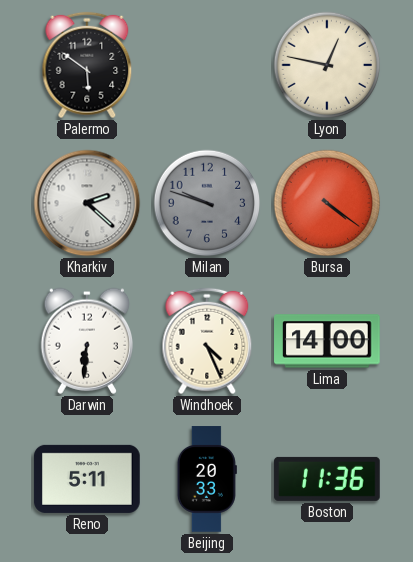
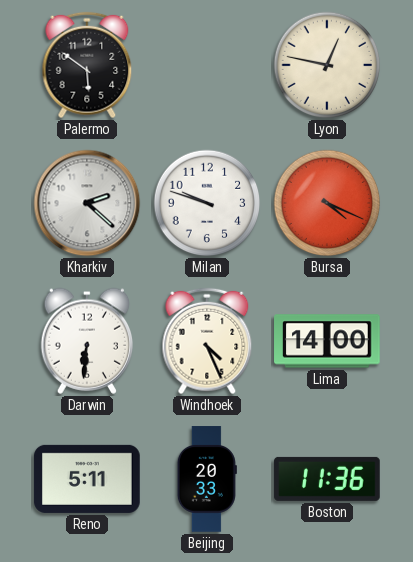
Milan dial: grey -> white (207, 203)
Bursa: 4:21 -> 4:19 (327, 203)
